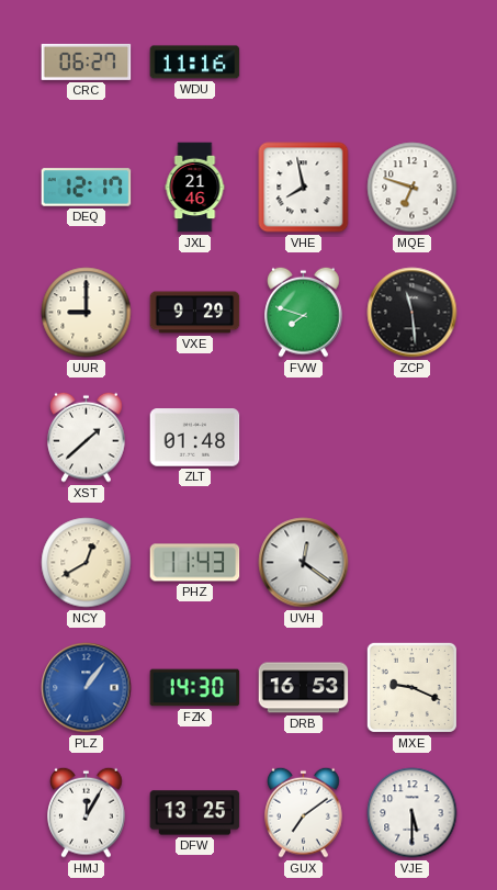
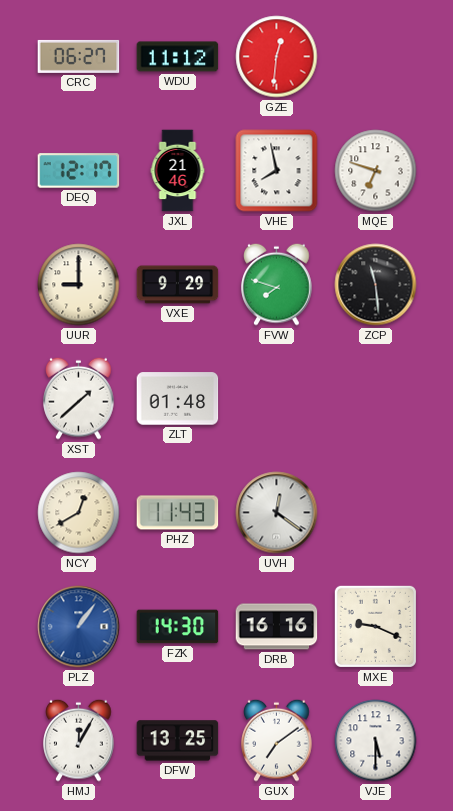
WDU: 11:16 -> 11:12 (178, 57)
GZE: none -> 12:31 (277, 57)
DRB: 16:53 -> 16:16 (277, 627)
